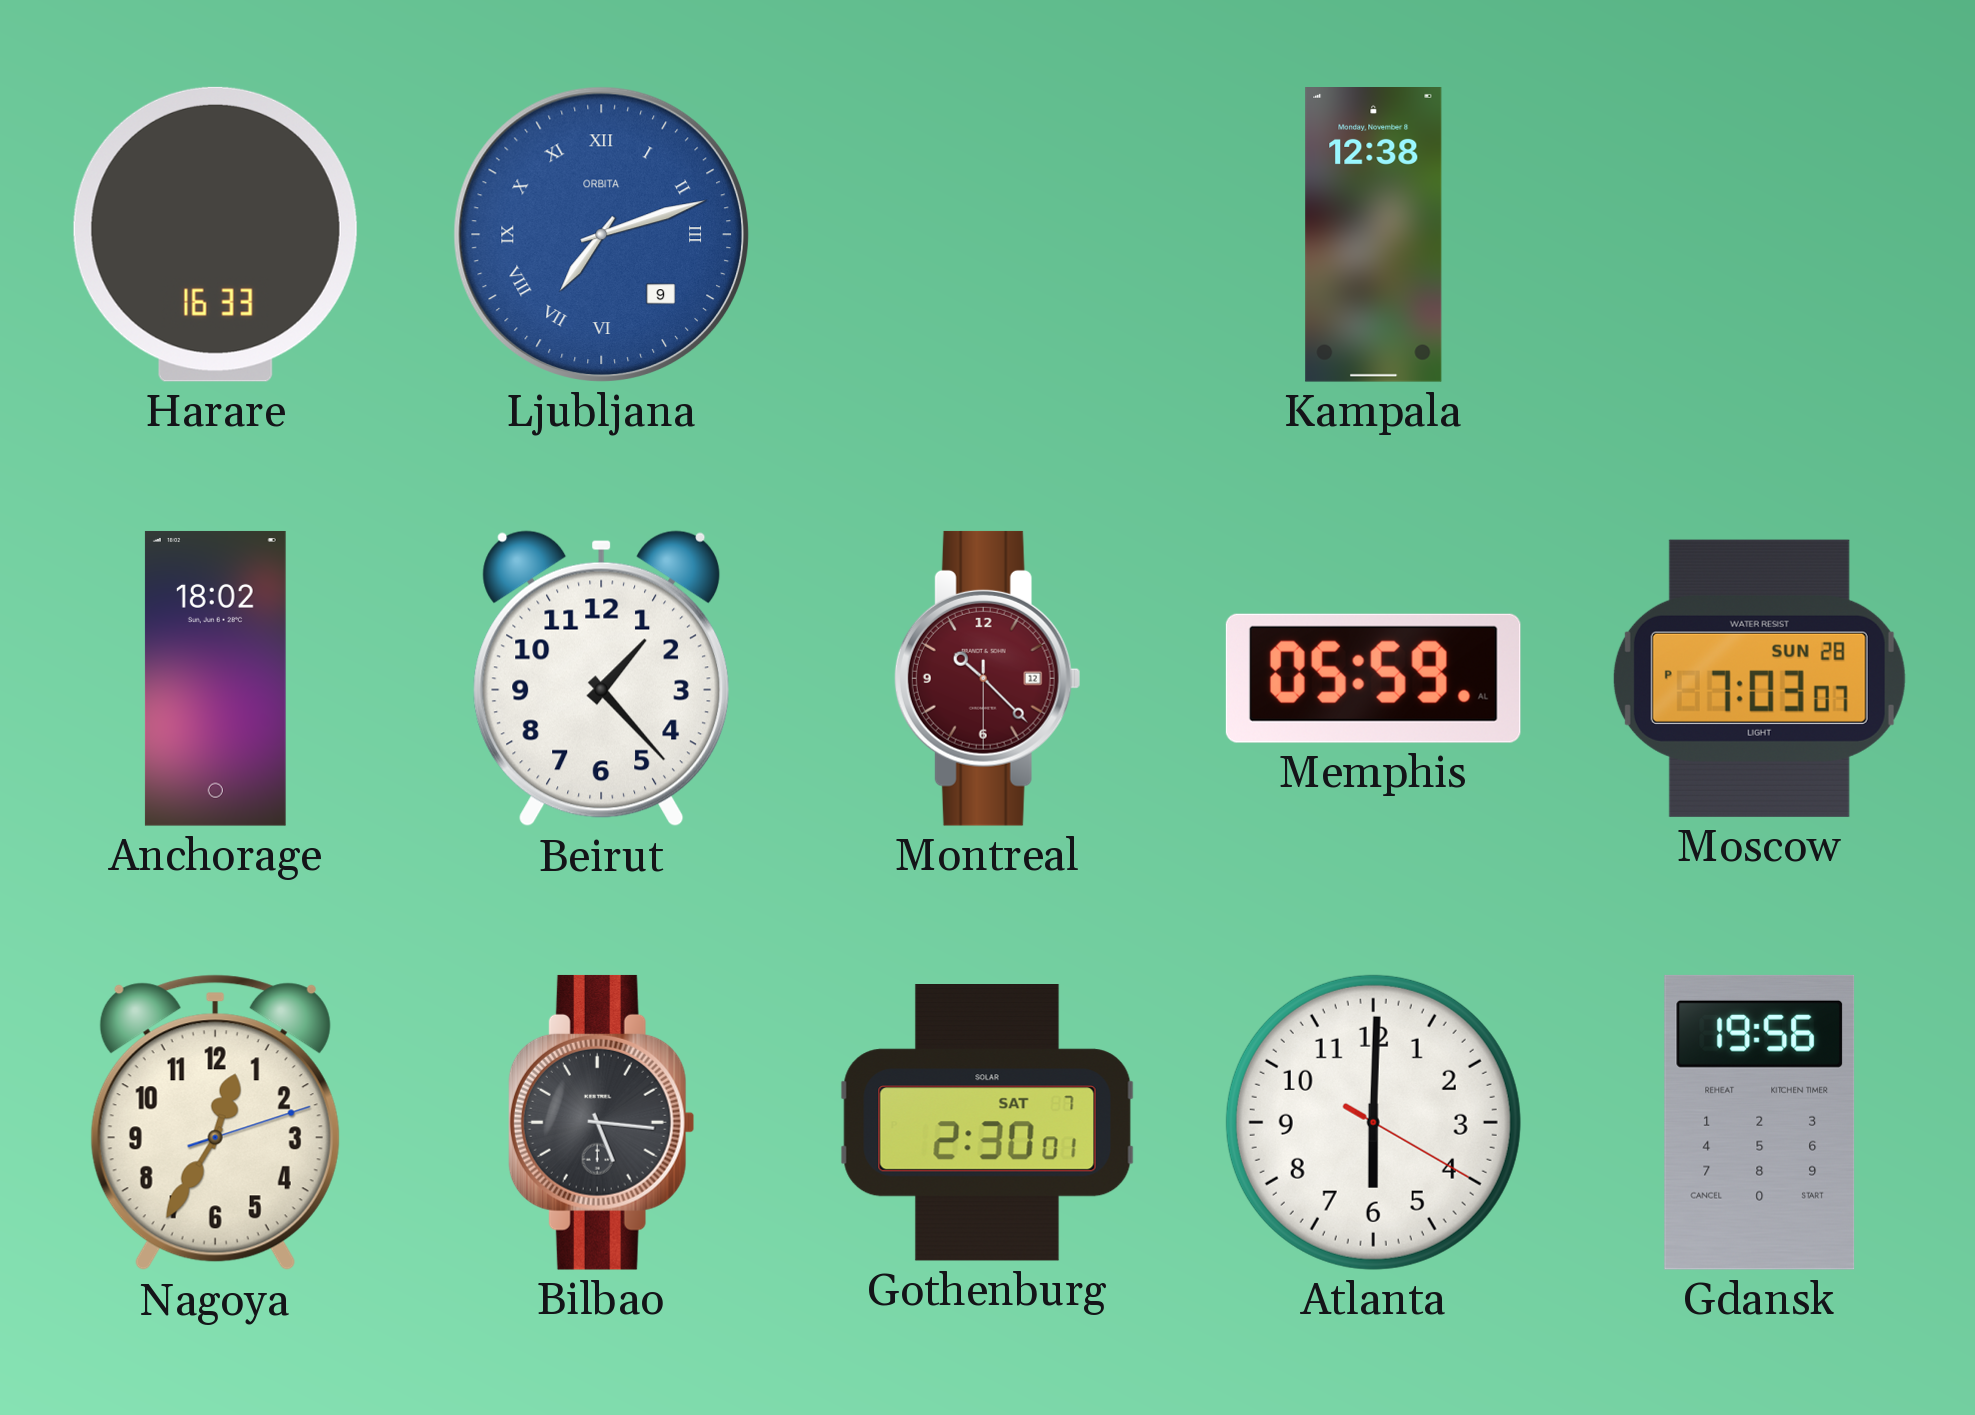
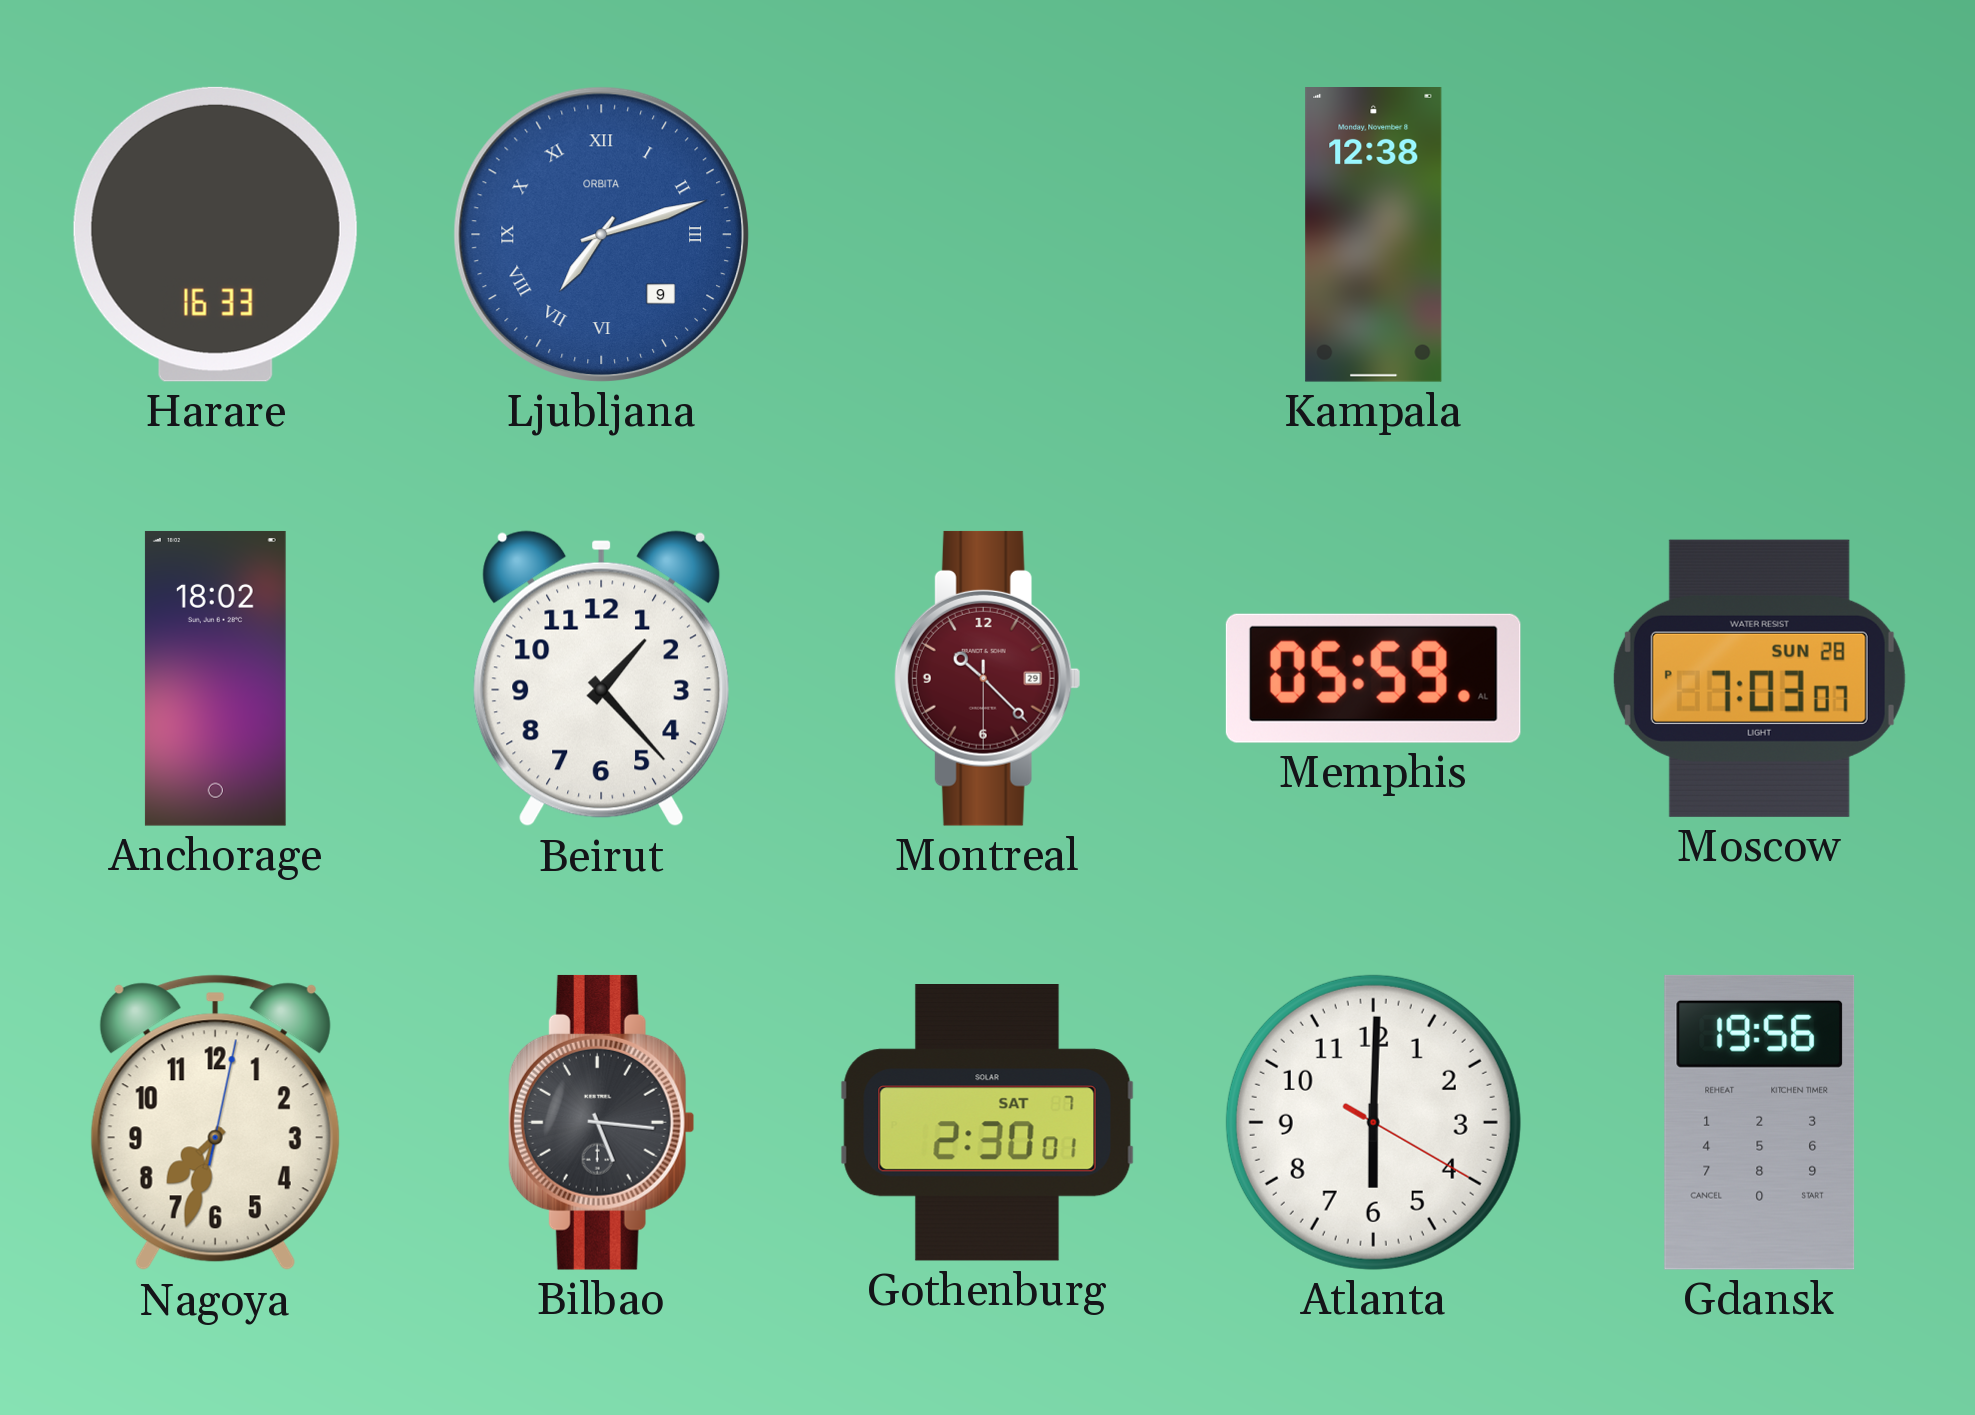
Montreal date: 12 -> 29 (987, 678)
Nagoya: 12:35 -> 7:33 (215, 1123)
